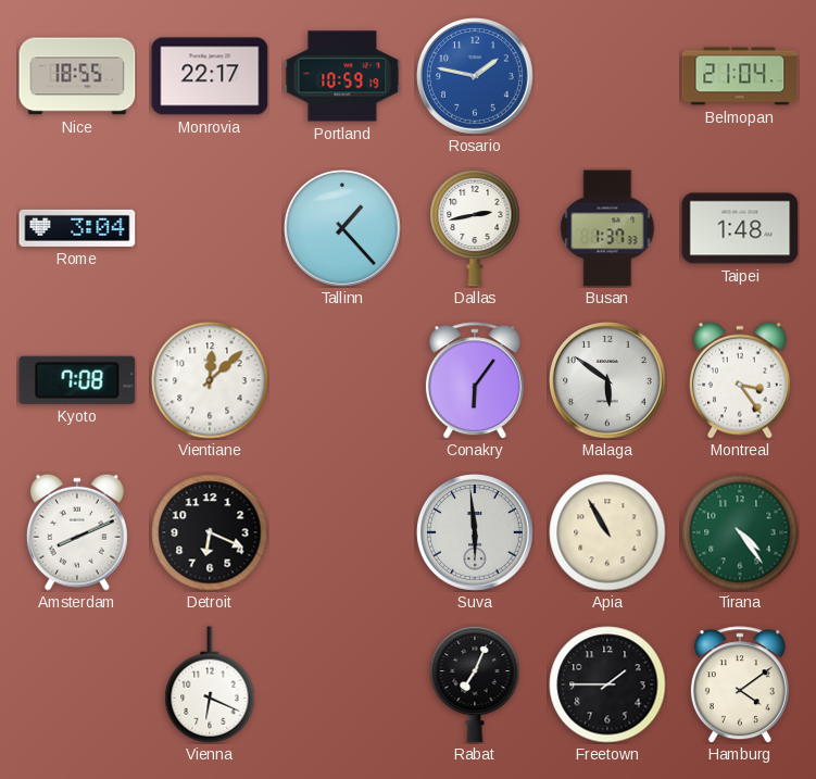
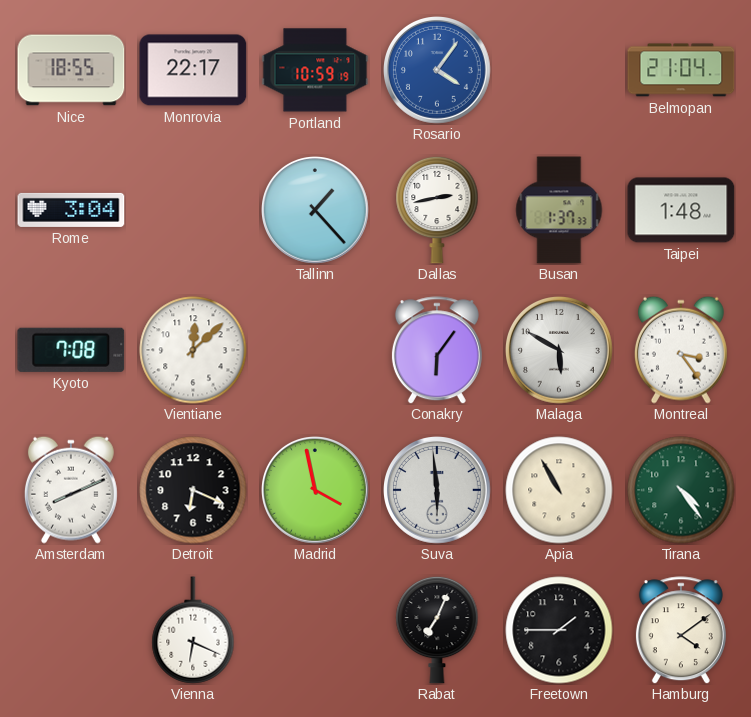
Rosario: 1:47 -> 4:06 (438, 71)
Malaga: 5:51 -> 5:50 (560, 351)
Madrid: none -> 3:58 (316, 491)
